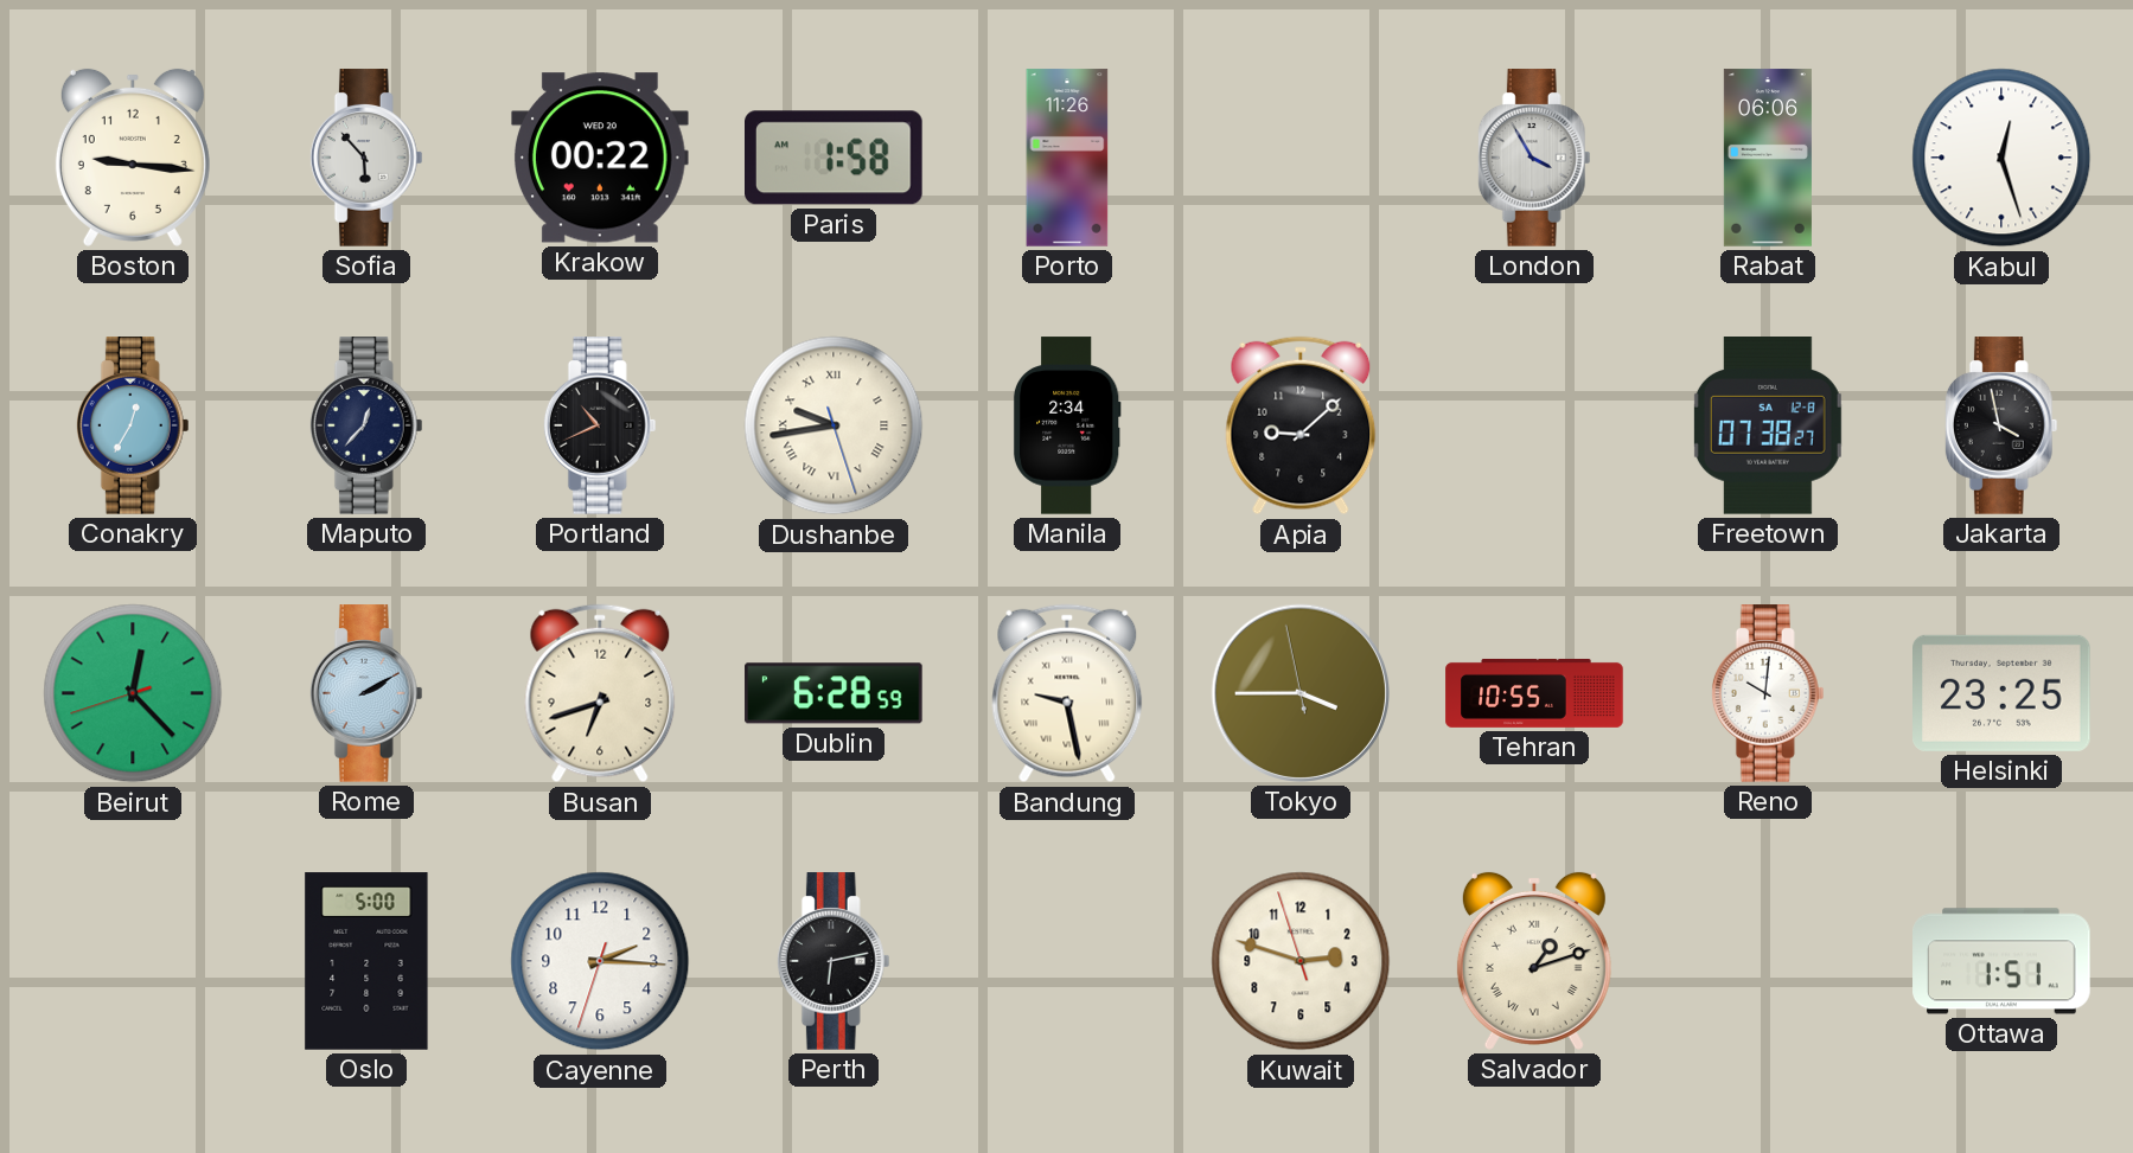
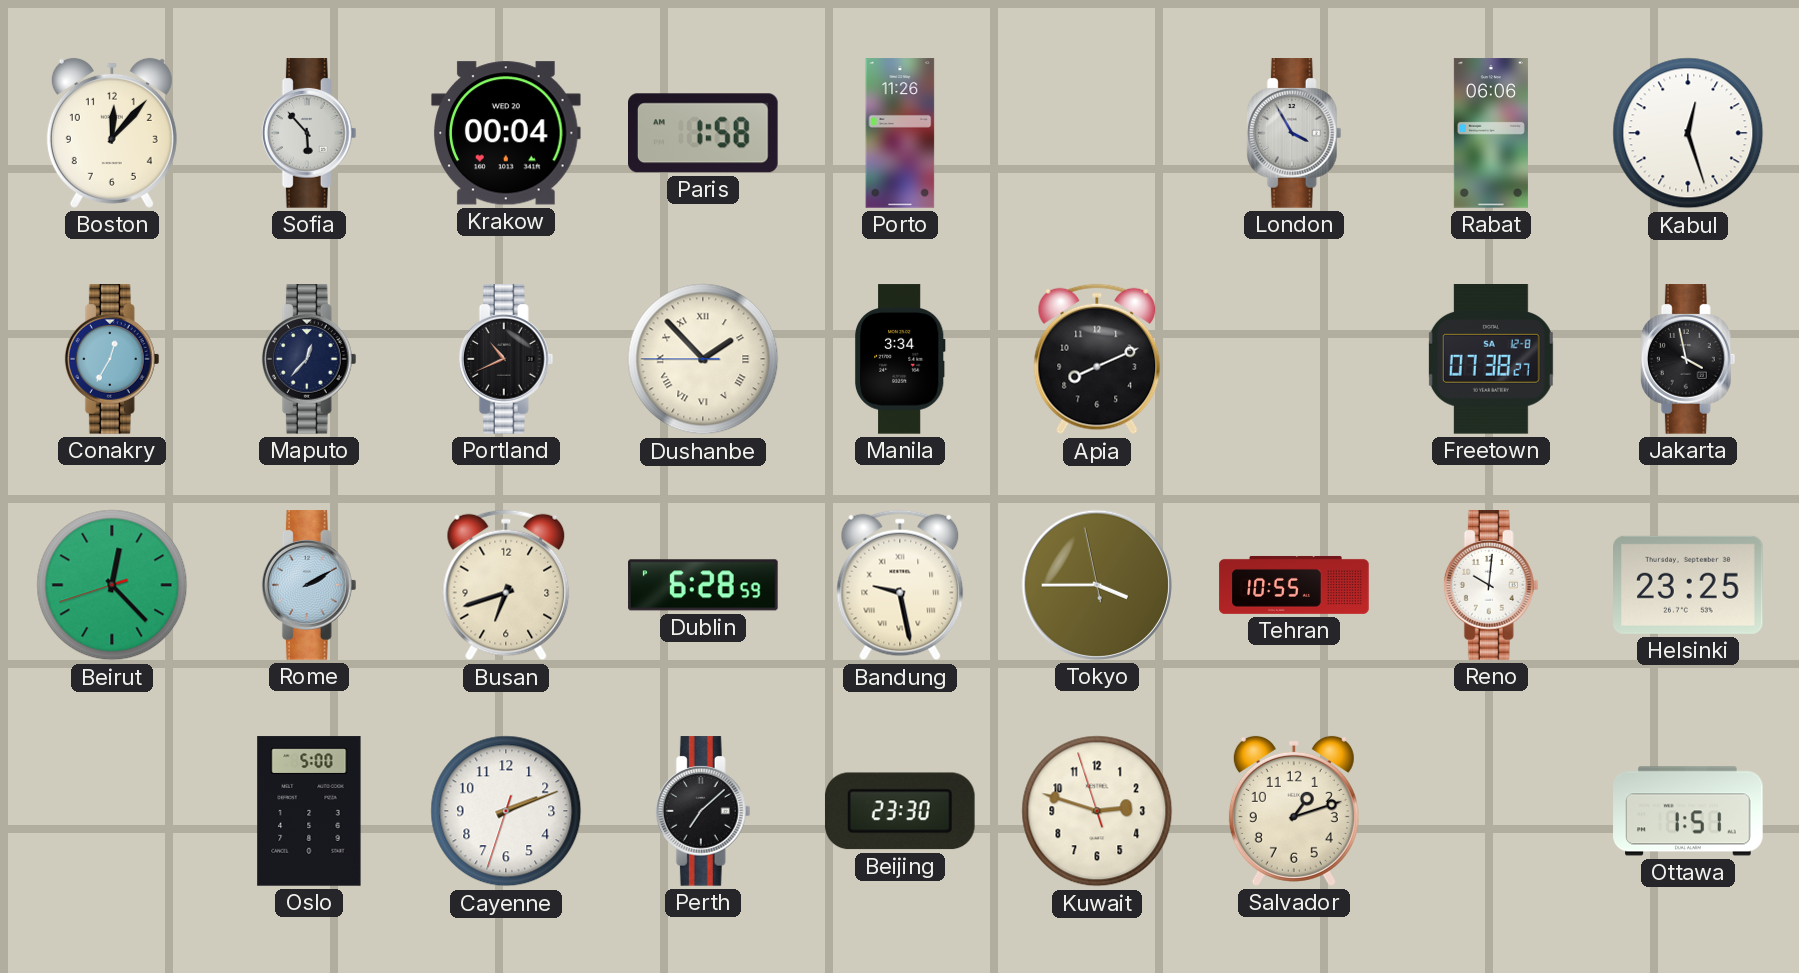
Boston: 9:16 -> 12:07 (112, 133)
Krakow: 00:22 -> 00:04 (507, 133)
Dushanbe: 9:43 -> 1:52 (703, 359)
Manila: 2:34 -> 3:34 (900, 359)
Apia: 9:08 -> 8:11 (1097, 359)
Cayenne: 2:15 -> 2:11 (506, 811)
Perth: 6:13 -> 7:08 (703, 811)
Beijing: none -> 23:30 (900, 811)
Salvador numerals: Roman -> Arabic (1294, 811)
